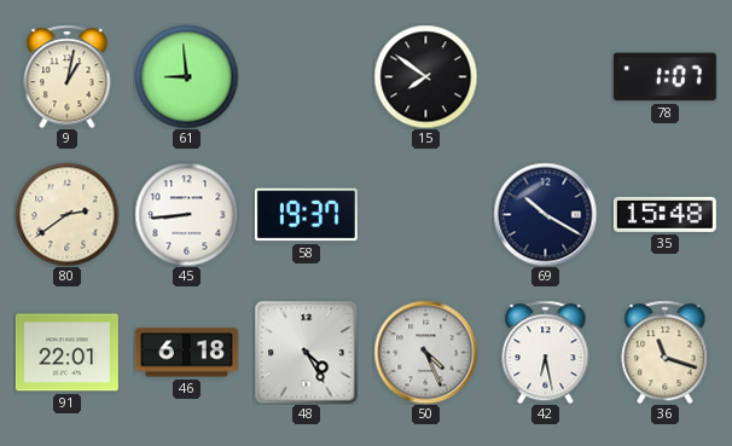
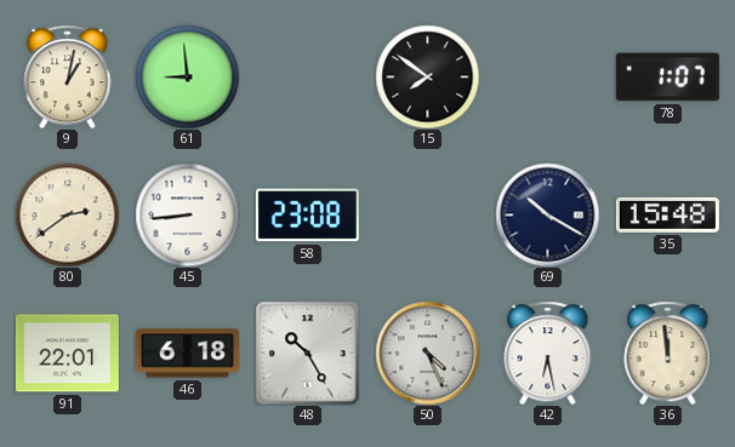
58: 19:37 -> 23:08 (307, 216)
48: 4:25 -> 10:25 (307, 353)
36: 11:18 -> 11:59 (668, 353)
